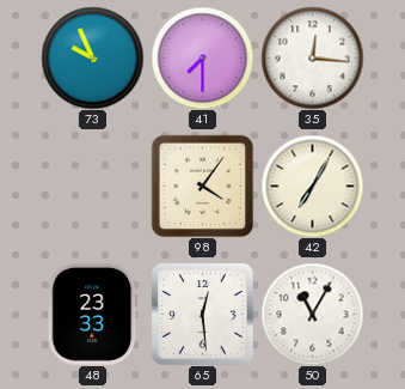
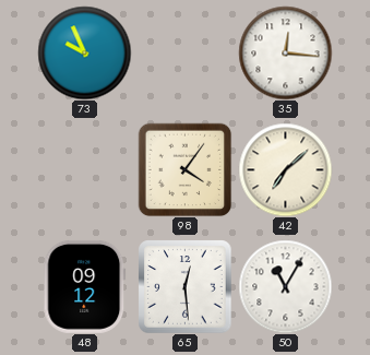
41: 7:30 -> none (202, 57)
42: 7:05 -> 7:08 (285, 169)
48: 23:33 -> 09:12 (85, 286)
